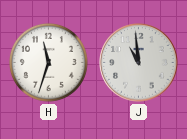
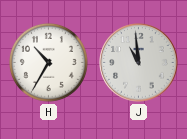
H: 11:33 -> 10:35 (48, 62)
